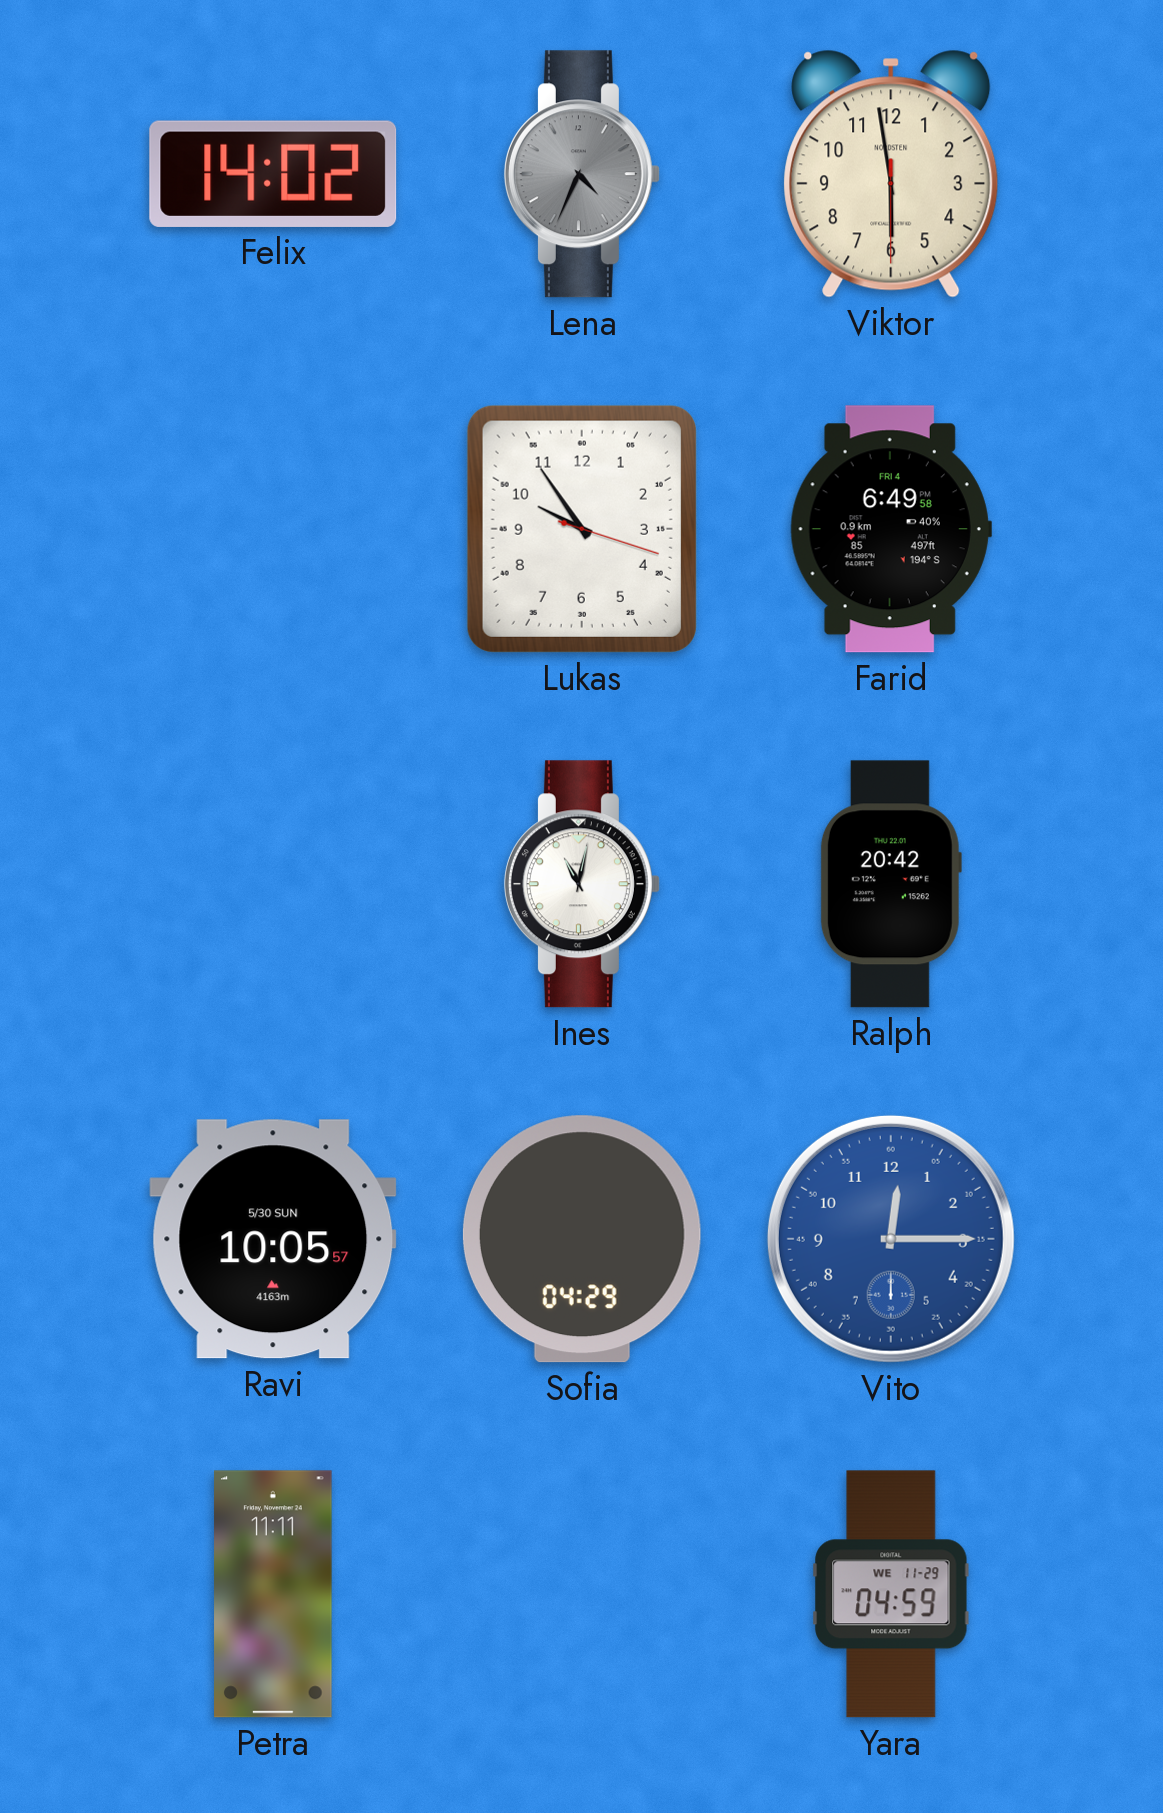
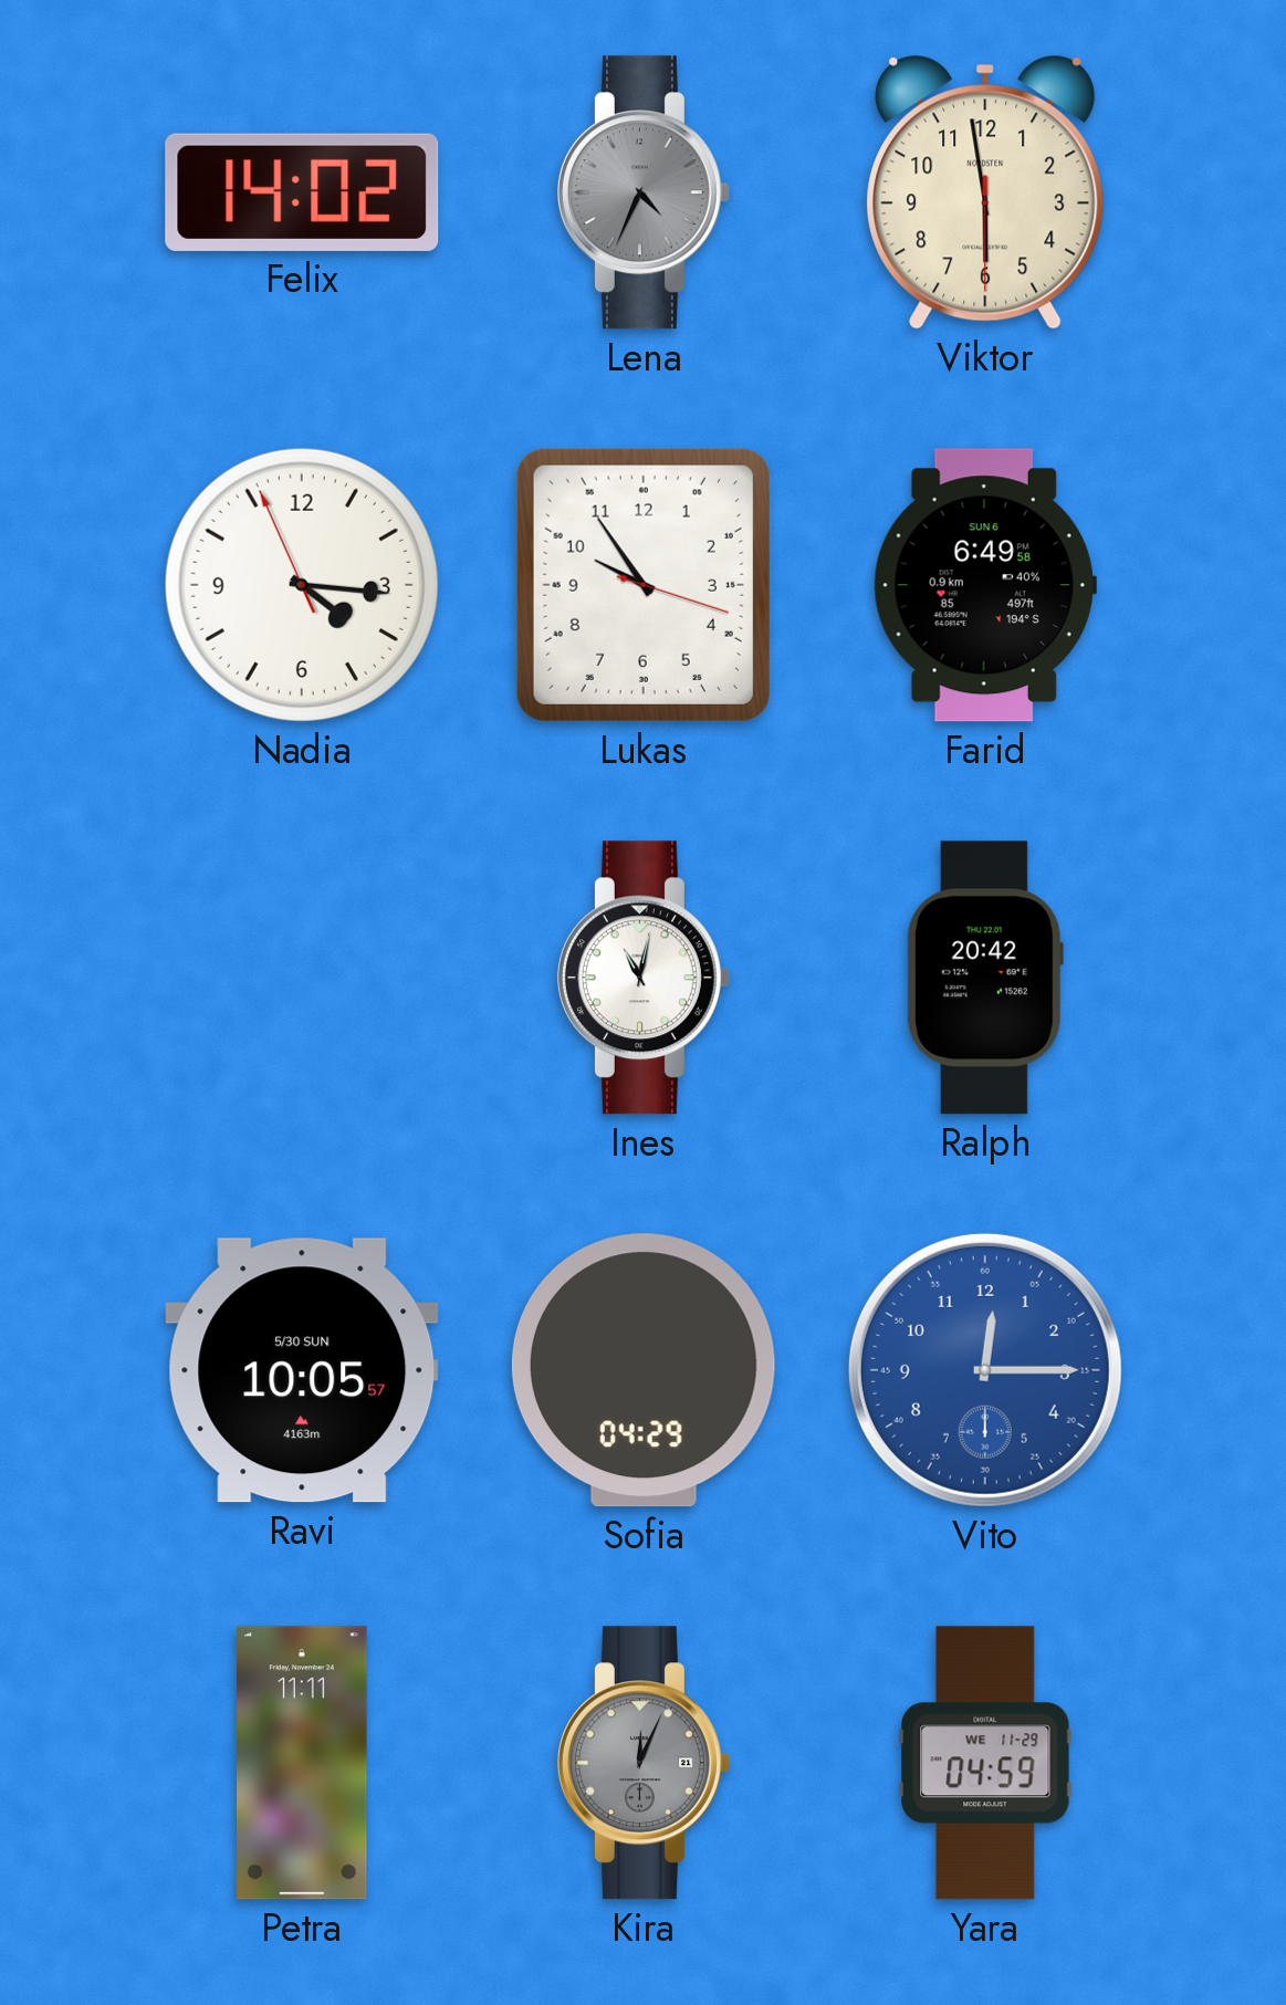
Nadia: none -> 4:15 (302, 585)
Farid date: FRI 4 -> SUN 6 (985, 585)
Kira: none -> 12:04 (644, 1763)
